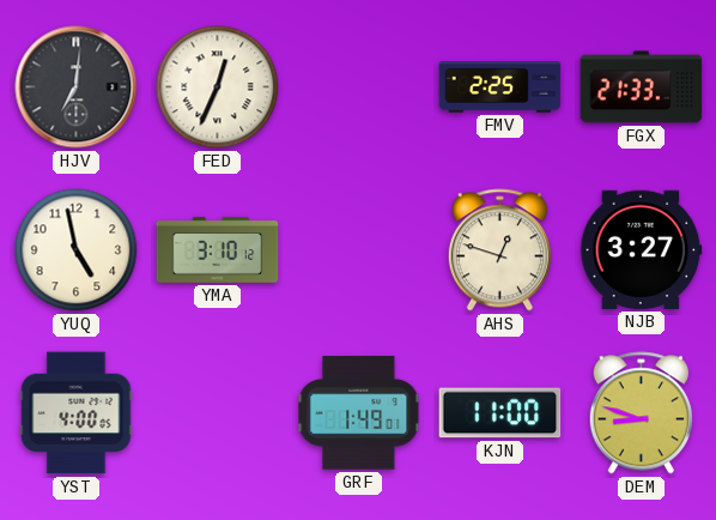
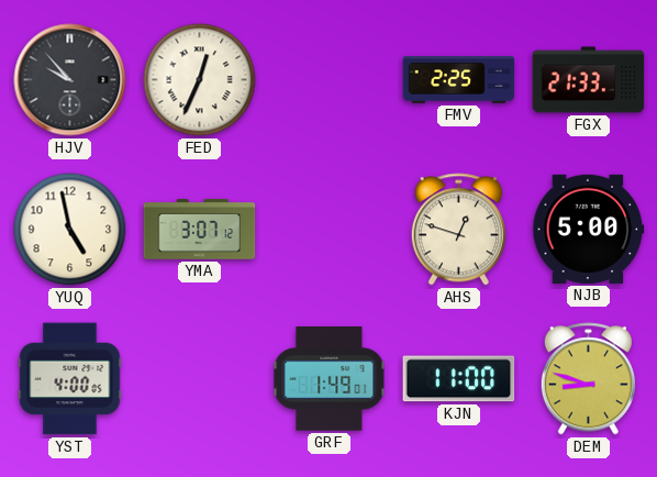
HJV: 7:01 -> 9:53 (70, 80)
YMA: 3:10 -> 3:07 (200, 229)
NJB: 3:27 -> 5:00 (589, 229)
